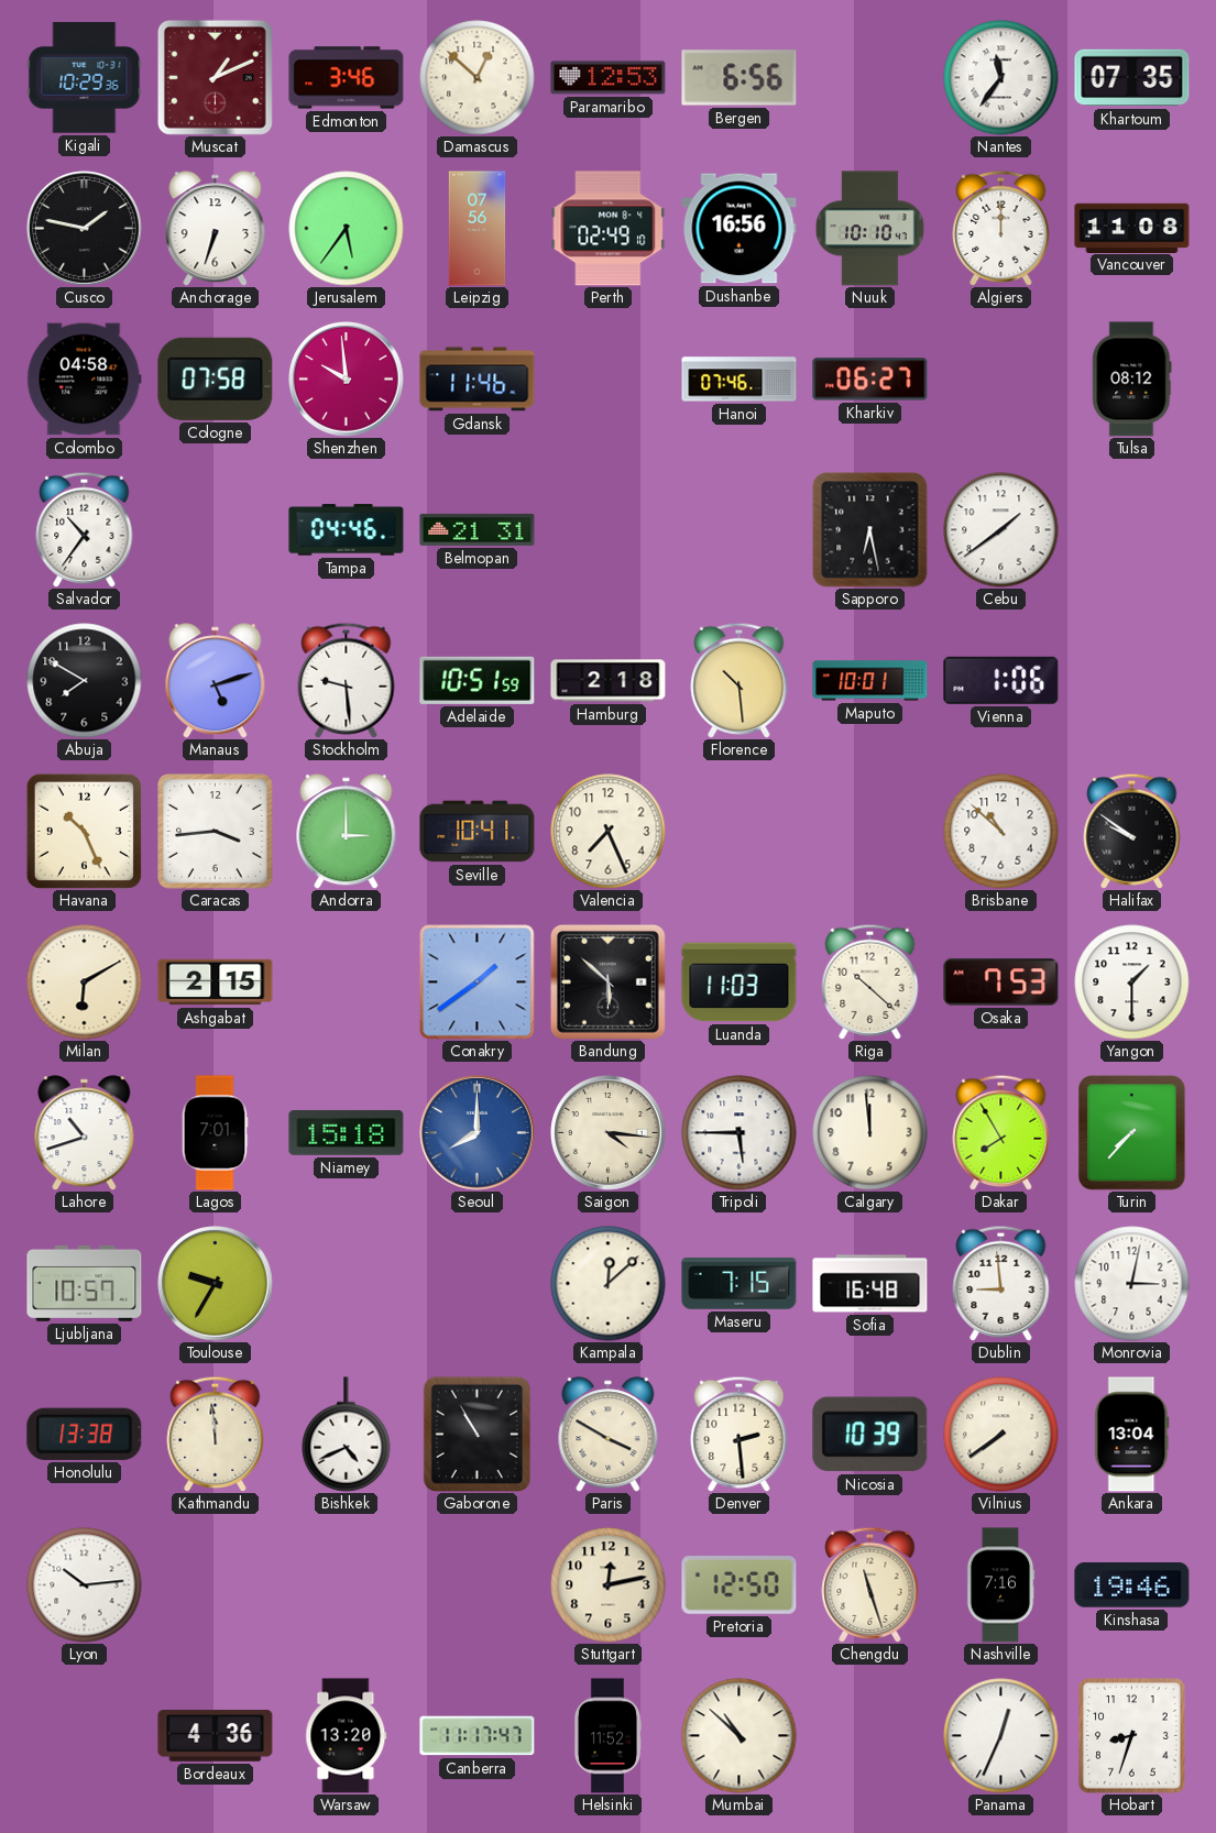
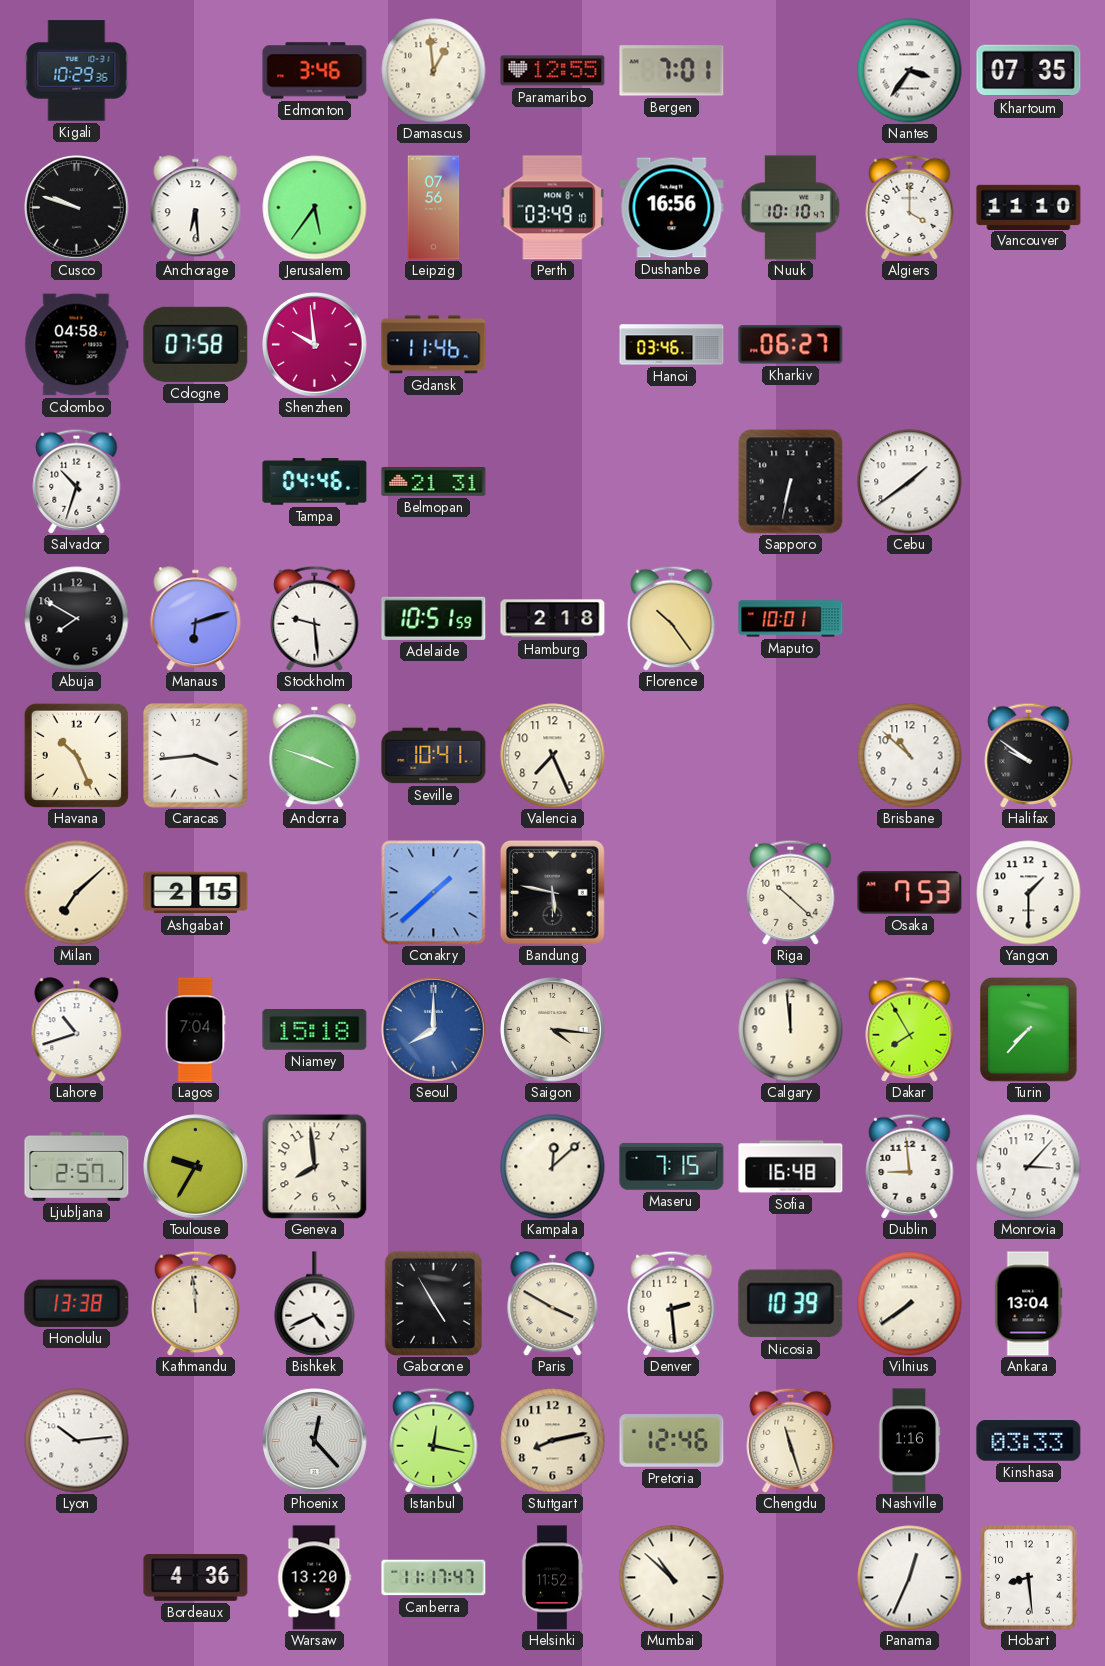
Muscat: 1:11 -> none (215, 77)
Damascus: 12:52 -> 12:59 (434, 71)
Paramaribo: 12:53 -> 12:55 (553, 71)
Bergen: 6:56 -> 7:01 (672, 71)
Nantes: 11:36 -> 3:36 (910, 71)
Cusco: 1:47 -> 9:48 (77, 208)
Anchorage: 6:33 -> 6:29 (196, 208)
Perth: 02:49 -> 03:49 (553, 208)
Algiers: 12:00 -> 4:00 (910, 207)
Vancouver: 11:08 -> 11:10 (1029, 207)
Hanoi: 07:46 -> 03:46 (672, 345)
Tulsa: 08:12 -> none (1132, 380)
Salvador: 10:36 -> 10:33 (77, 481)
Sapporo: 6:28 -> 6:32 (791, 482)
Manaus: 5:12 -> 6:12 (196, 619)
Florence: 10:29 -> 10:24 (672, 618)
Vienna: 1:06 -> none (1001, 680)
Andorra: 3:00 -> 3:48 (315, 756)
Milan: 6:10 -> 7:08 (77, 893)
Conakry: 1:39 -> 1:38 (434, 893)
Bandung: 5:52 -> 5:47 (552, 892)
Luanda: 11:03 -> none (740, 983)
Lagos: 7:01 -> 7:04 (195, 1030)
Tripoli: 5:45 -> none (740, 1133)
Ljubljana: 10:57 -> 2:57 (77, 1166)
Geneva: none -> 7:59 (314, 1166)
Monrovia: 3:02 -> 3:07 (1029, 1167)
Gaborone: 10:55 -> 4:55 (433, 1303)
Phoenix: none -> 12:23 (315, 1441)
Istanbul: none -> 12:17 (434, 1440)
Stuttgart: 12:13 -> 8:13 (553, 1441)
Pretoria: 12:50 -> 12:46 (672, 1441)
Nashville: 7:16 -> 1:16 (909, 1441)
Kinshasa: 19:46 -> 03:33 (1029, 1441)
Hobart: 8:33 -> 8:29 (1029, 1578)
